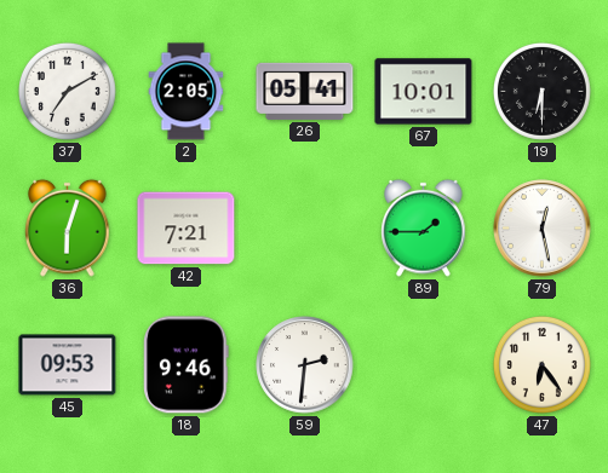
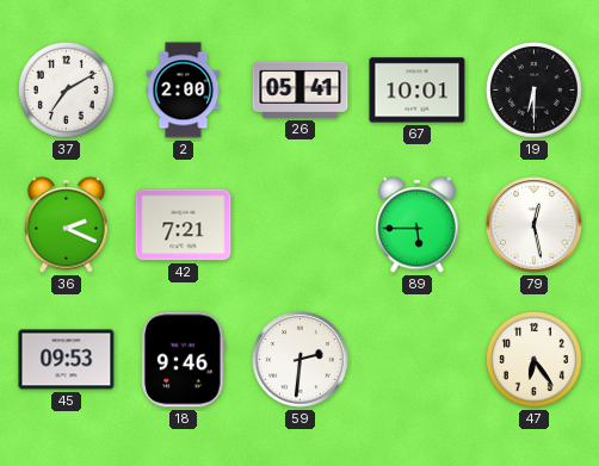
2: 2:05 -> 2:00 (184, 91)
36: 6:03 -> 2:19 (67, 224)
89: 1:45 -> 5:45 (418, 224)
